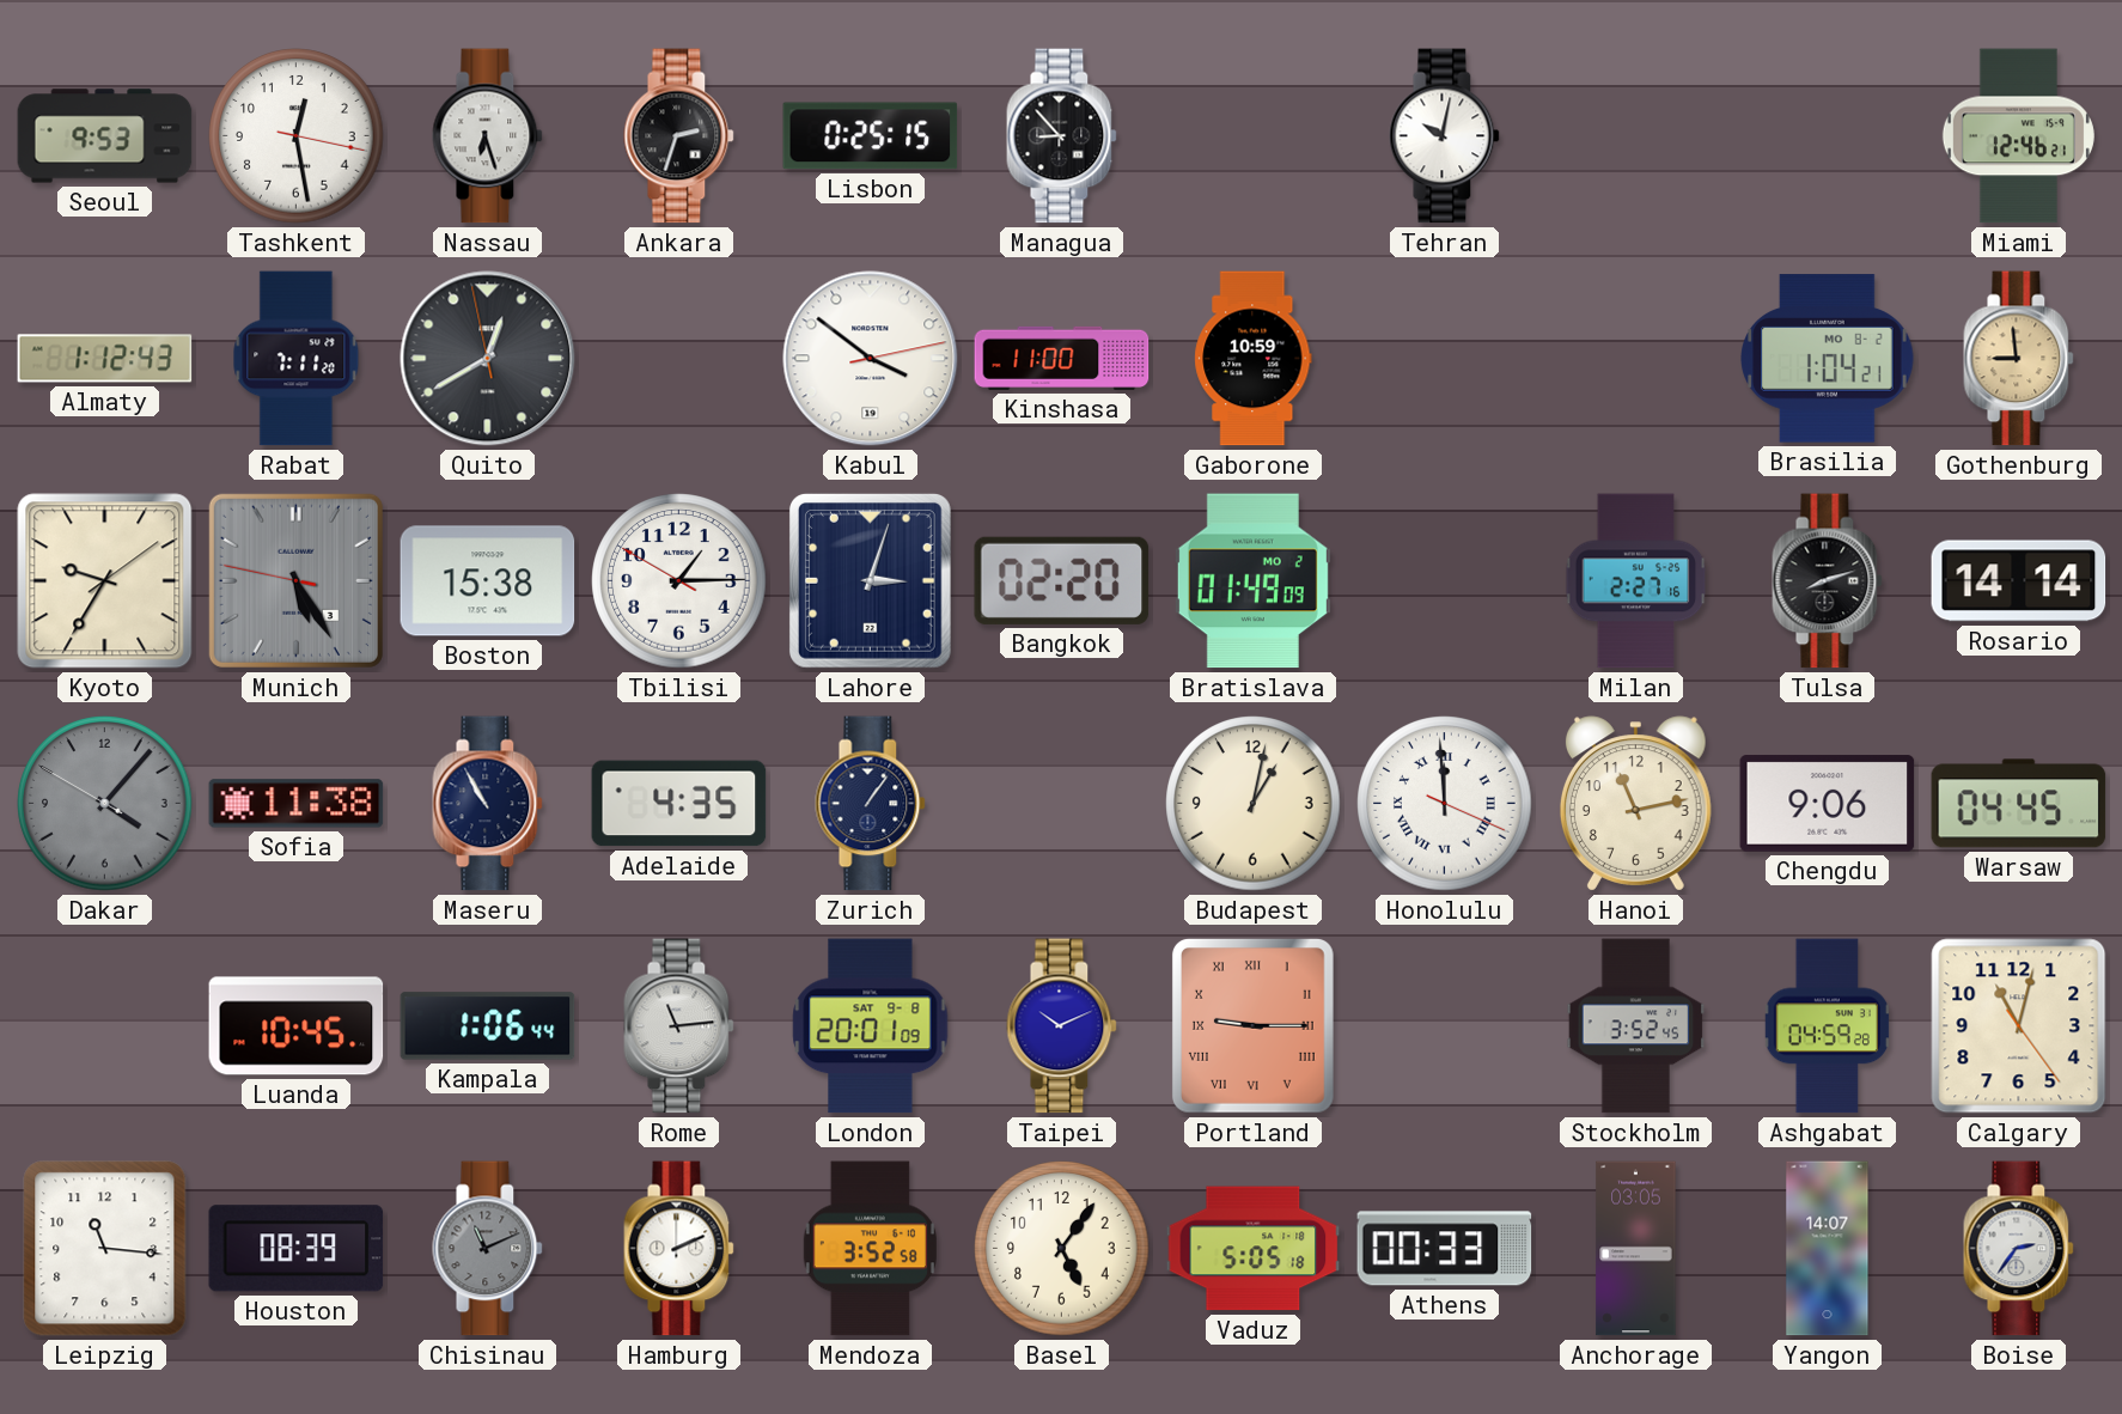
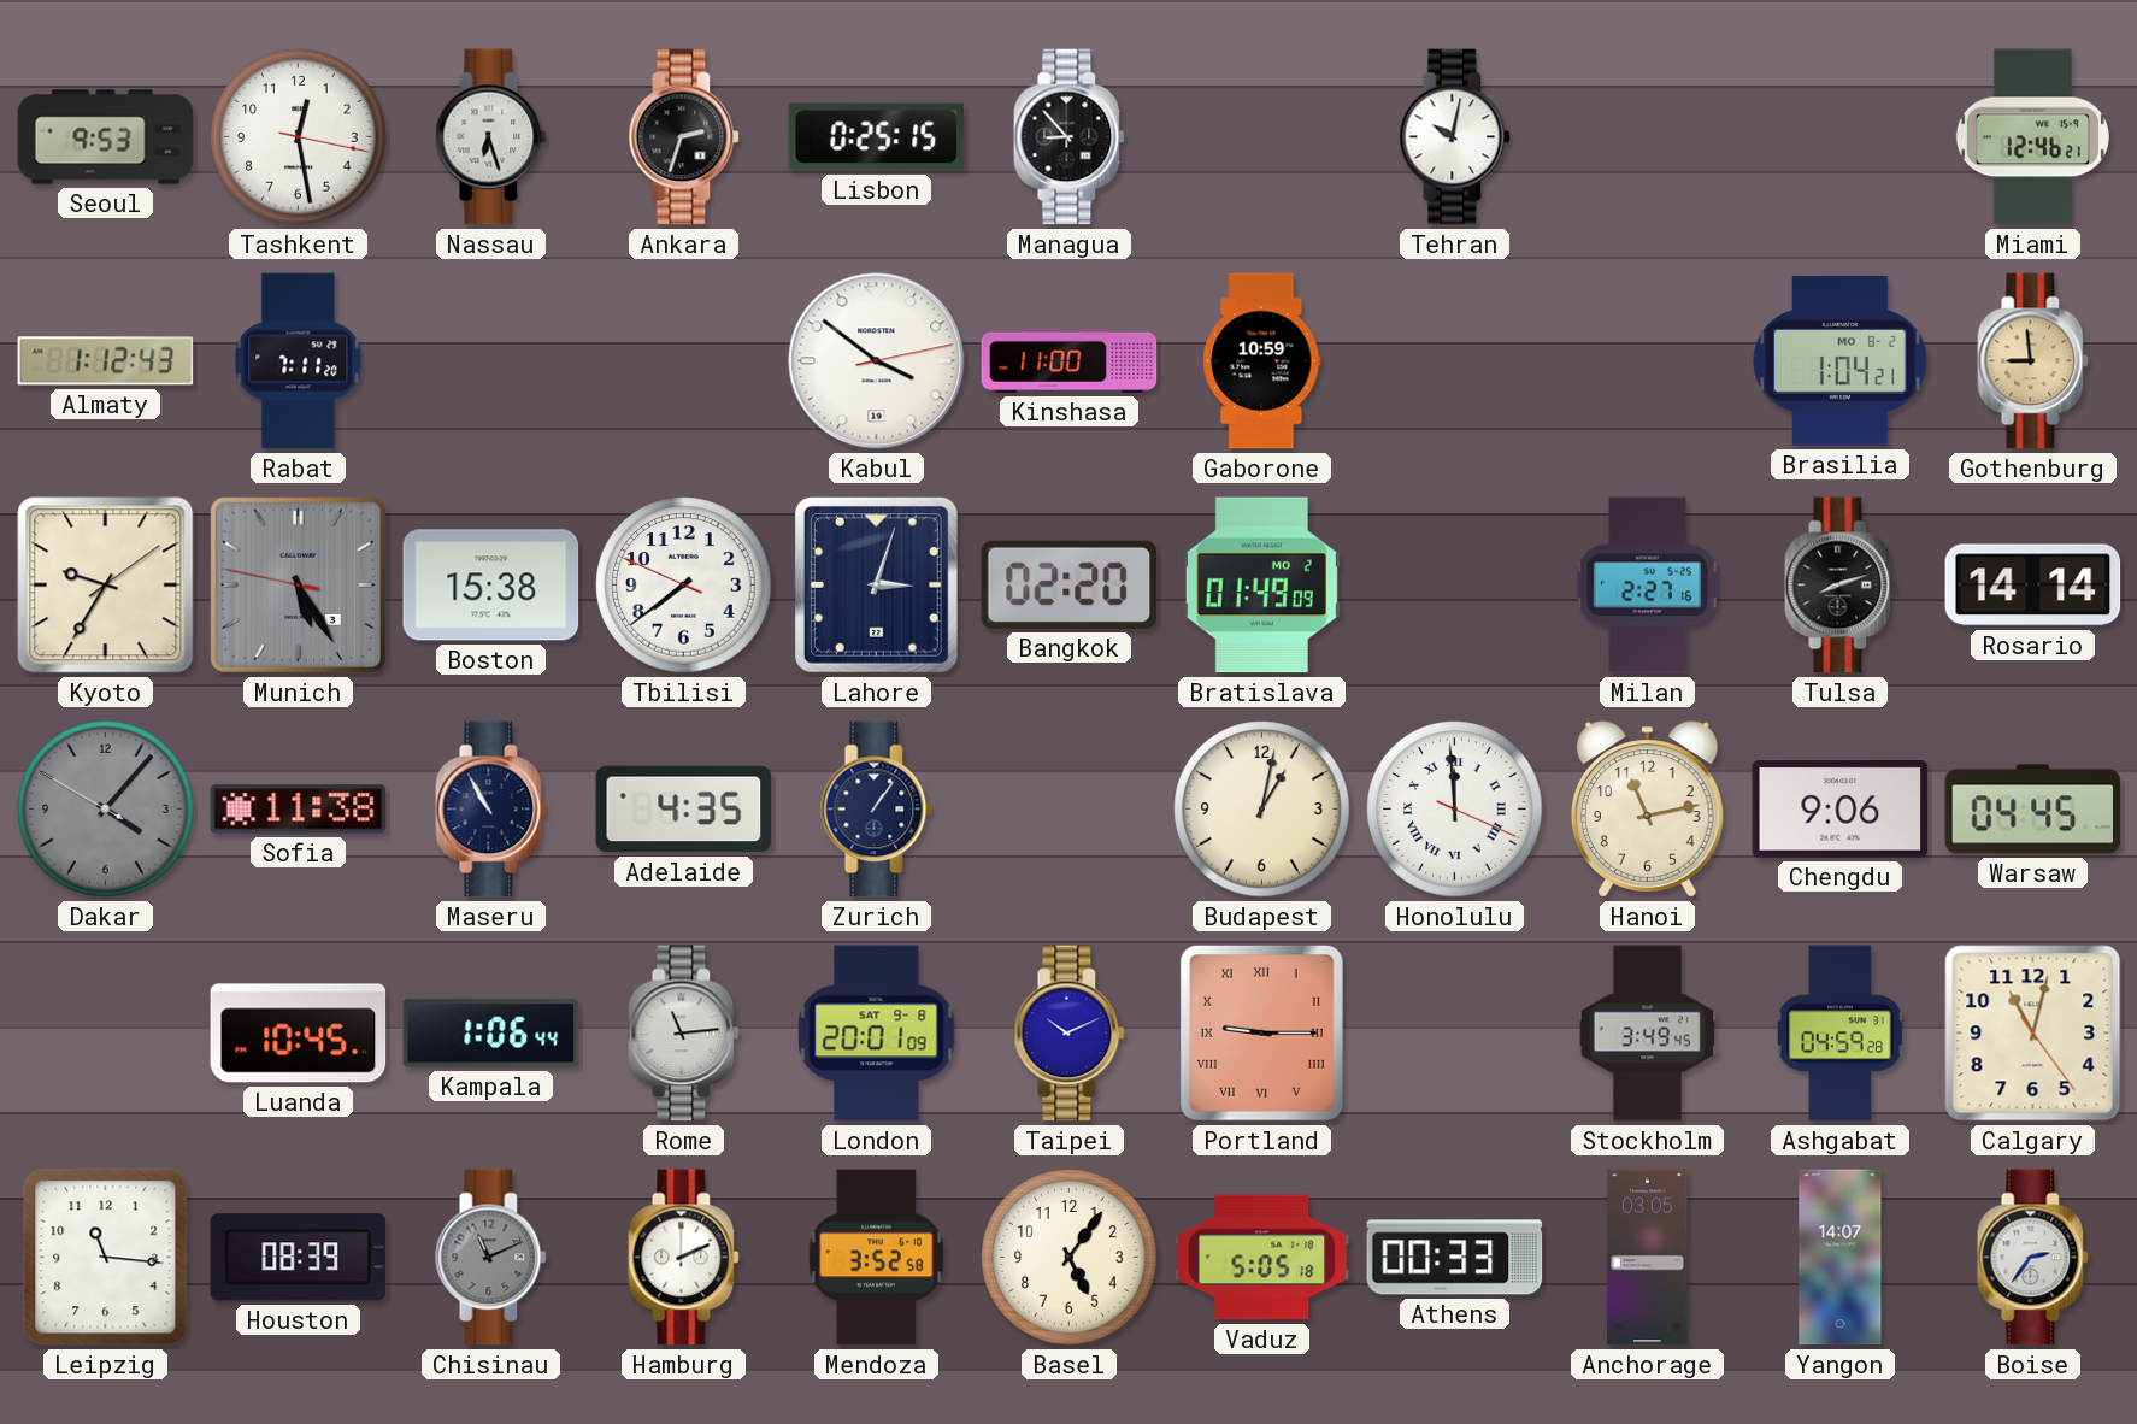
Quito: 12:39 -> none (488, 359)
Tbilisi: 1:14 -> 7:38 (684, 586)
Stockholm: 3:52 -> 3:49 (1648, 1034)
